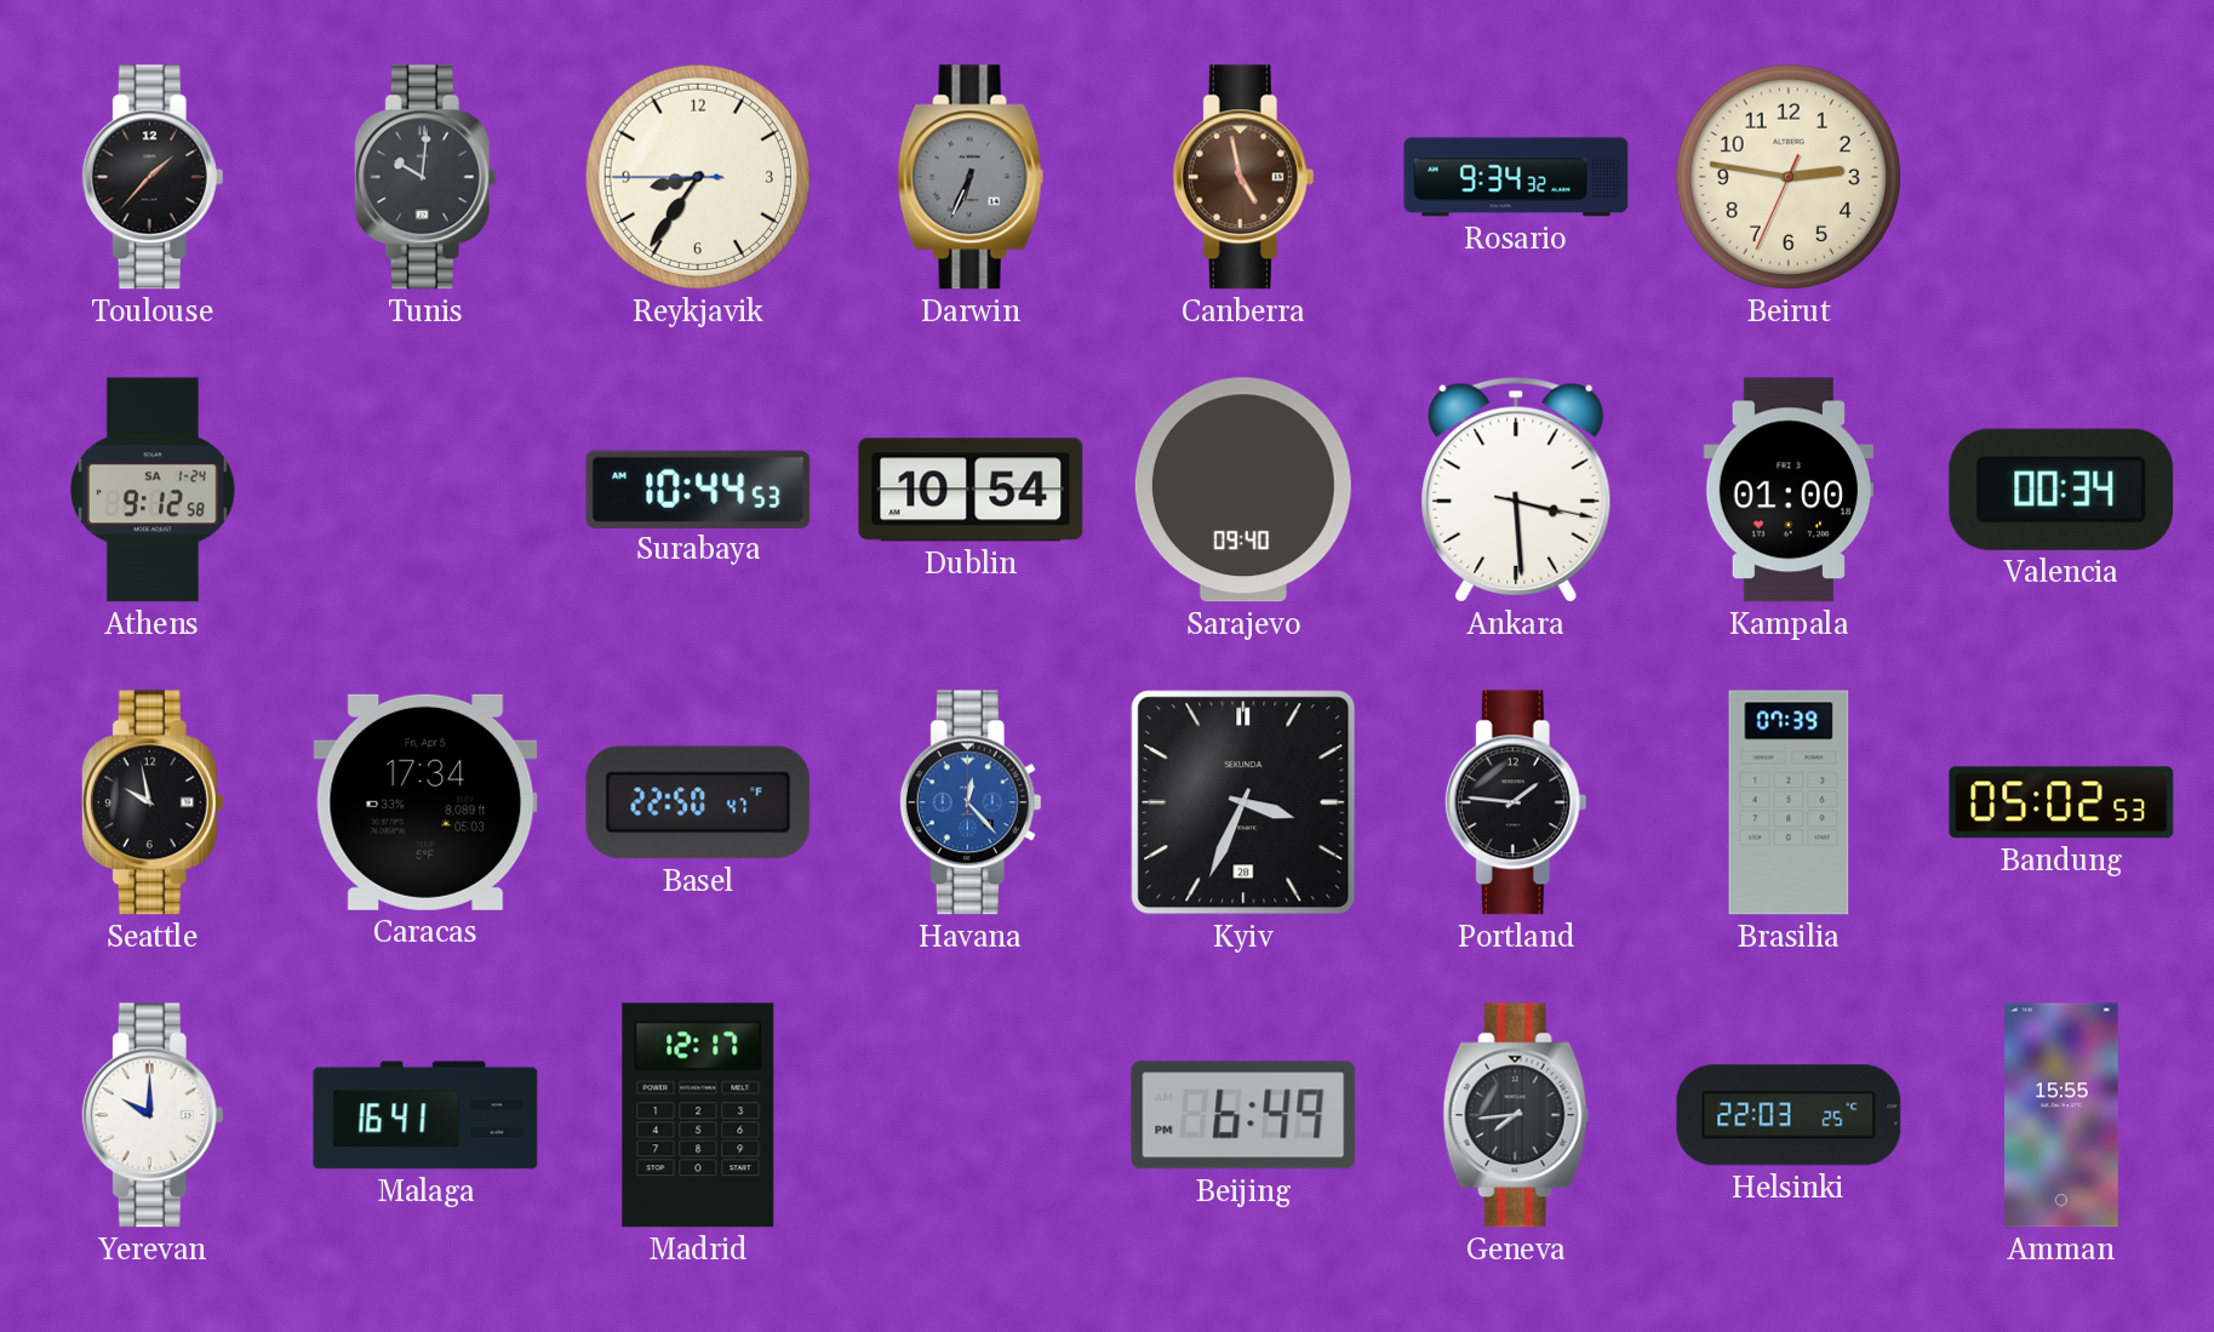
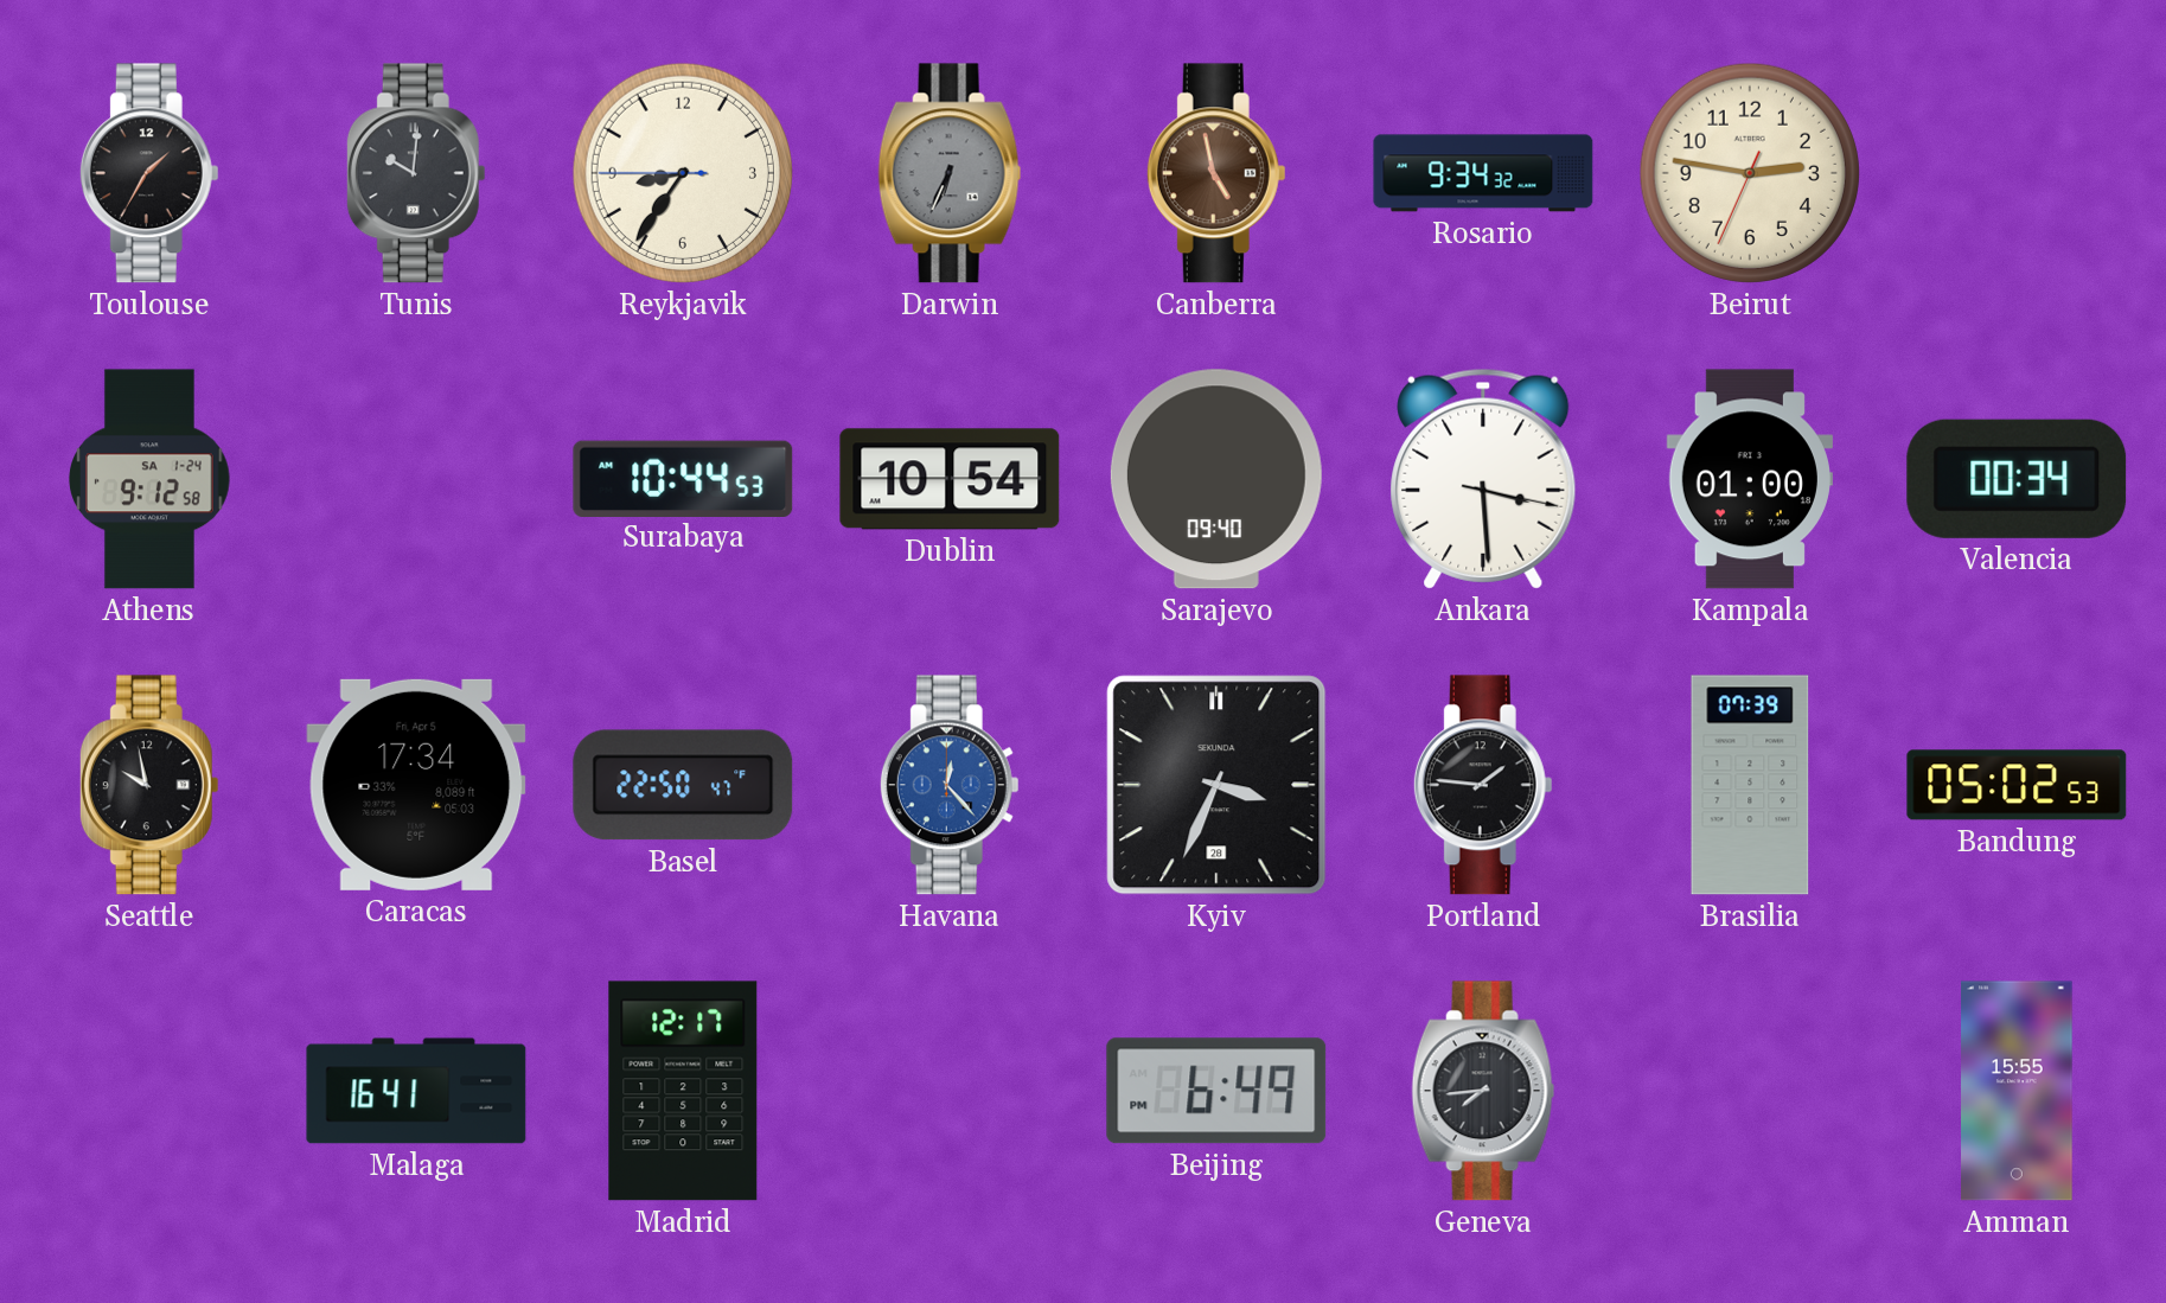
Toulouse: 1:37 -> 1:35 (149, 173)
Yerevan: 10:00 -> none (153, 1115)
Helsinki: 22:03 -> none (1789, 1115)
